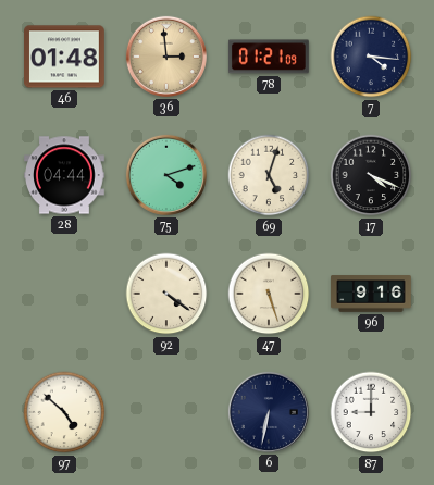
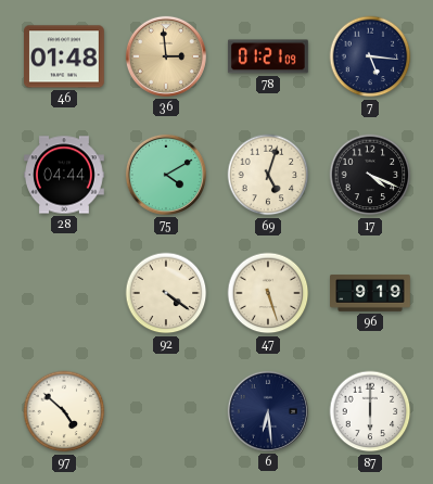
7: 4:16 -> 5:16 (370, 56)
75: 4:12 -> 4:10 (166, 175)
96: 9:16 -> 9:19 (370, 293)
6: 6:32 -> 6:29 (268, 411)
87: 9:00 -> 6:00 (370, 411)
